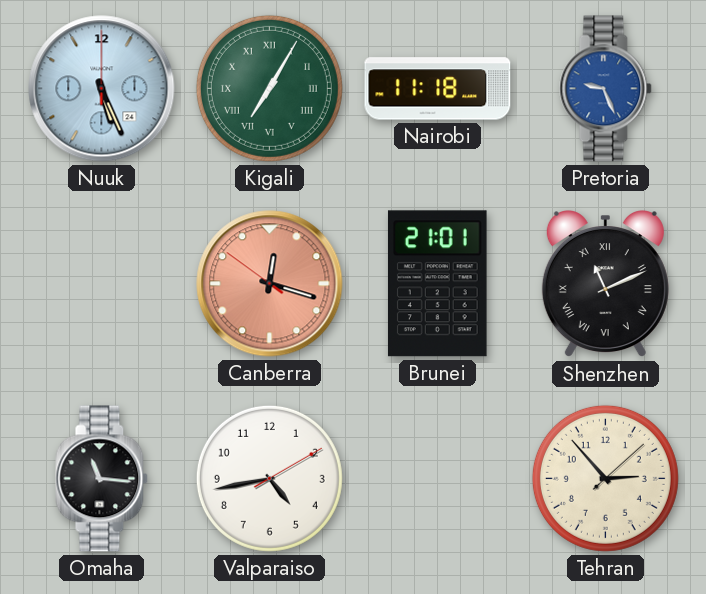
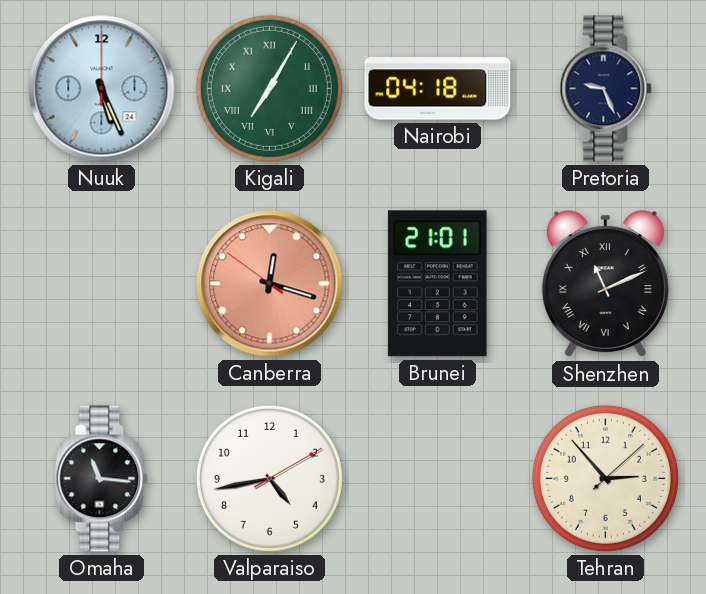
Nairobi: 11:18 -> 04:18 (438, 89)
Pretoria dial: blue -> navy (606, 89)
